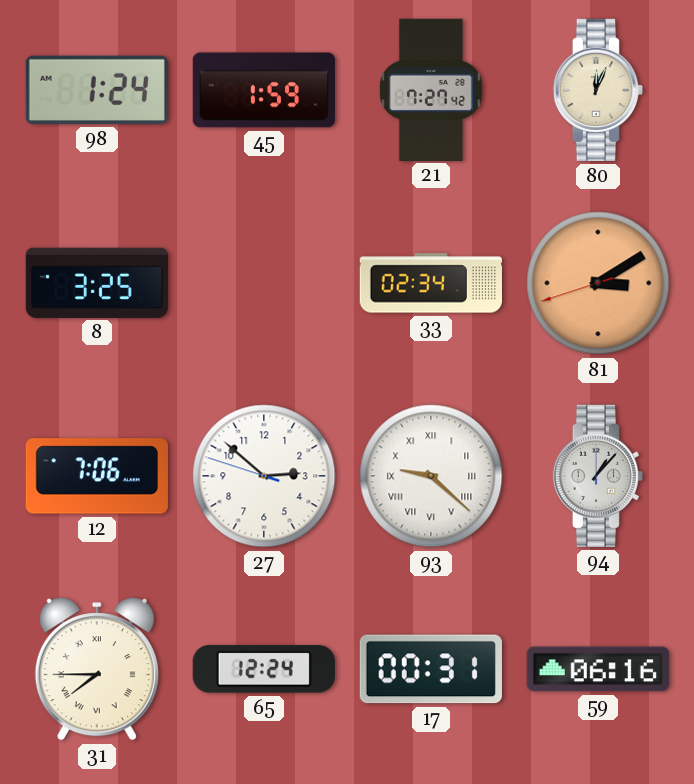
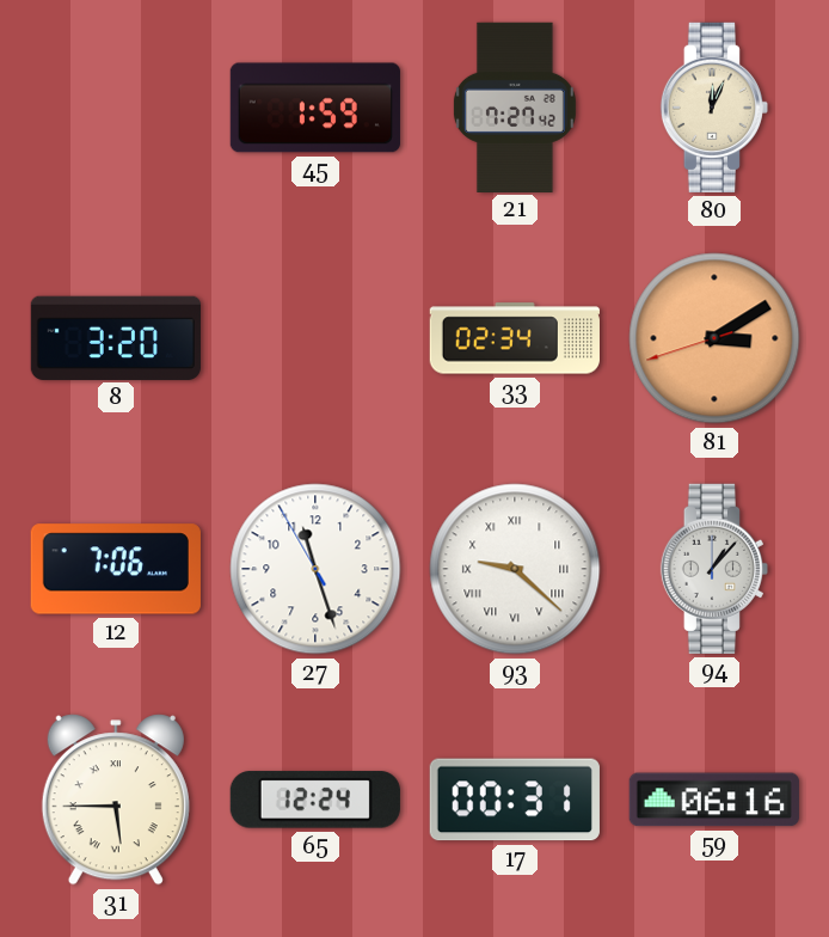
98: 1:24 -> none (97, 90)
8: 3:25 -> 3:20 (116, 337)
27: 2:51 -> 11:26 (315, 569)
31: 7:45 -> 5:45 (116, 800)
